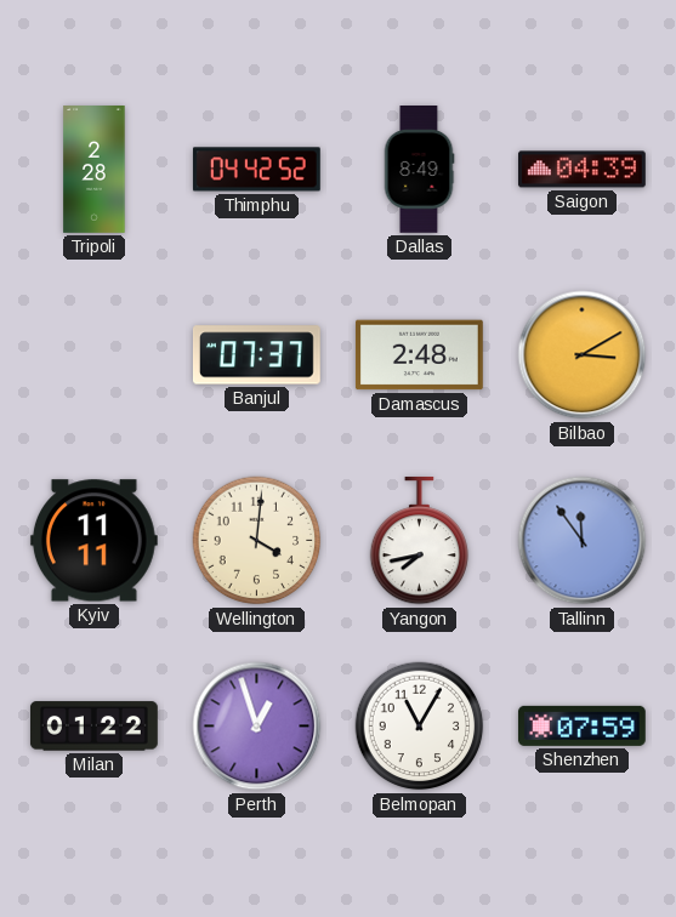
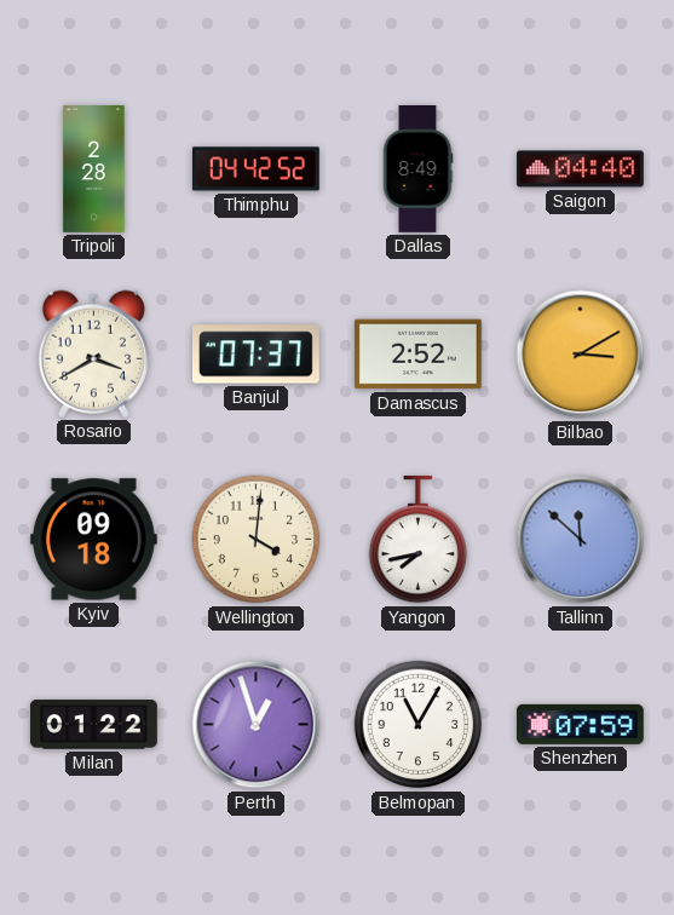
Saigon: 04:39 -> 04:40 (581, 169)
Rosario: none -> 3:40 (93, 353)
Damascus: 2:48 -> 2:52 (417, 355)
Kyiv: 11:11 -> 09:18 (93, 540)
Tallinn: 11:54 -> 11:52 (581, 540)
